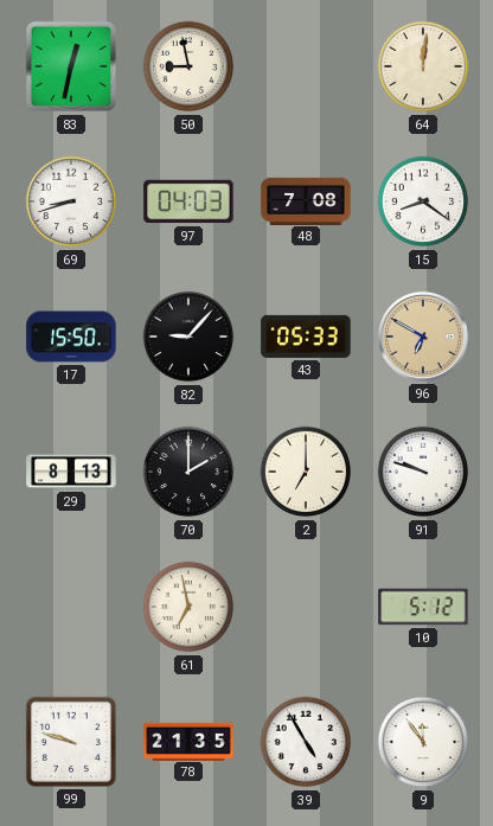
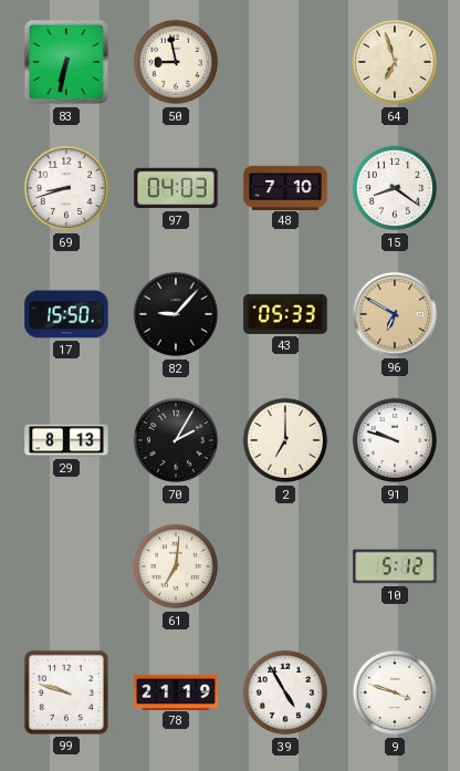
83: 12:32 -> 6:32 (66, 62)
64: 12:01 -> 6:57 (395, 62)
48: 7:08 -> 7:10 (285, 187)
70: 2:00 -> 2:05 (176, 440)
61: 6:58 -> 7:01 (176, 566)
78: 21:35 -> 21:19 (176, 691)
9: 11:54 -> 3:48 (395, 692)
